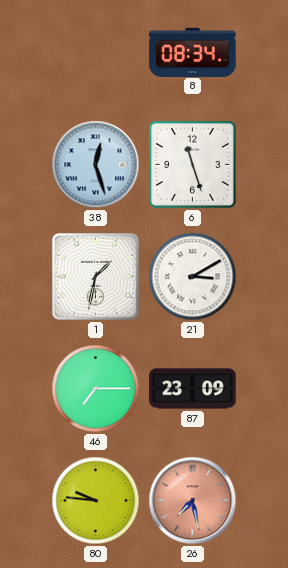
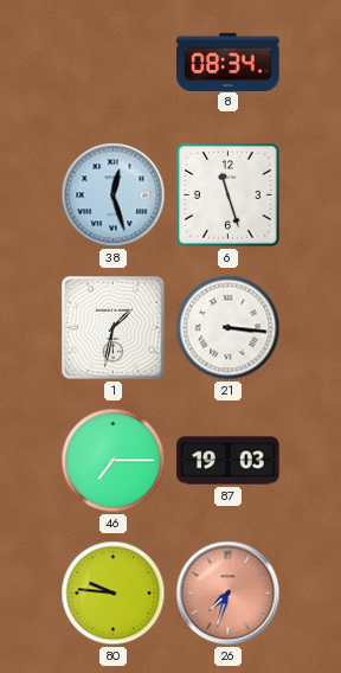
21: 3:10 -> 3:16 (229, 328)
87: 23:09 -> 19:03 (229, 461)
26: 7:28 -> 7:33 (229, 594)
